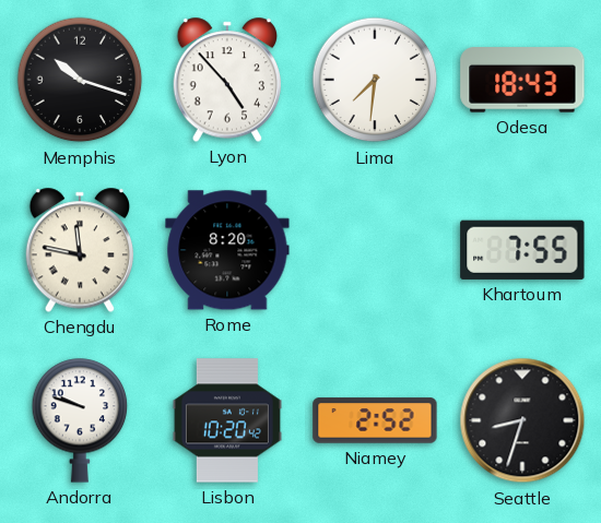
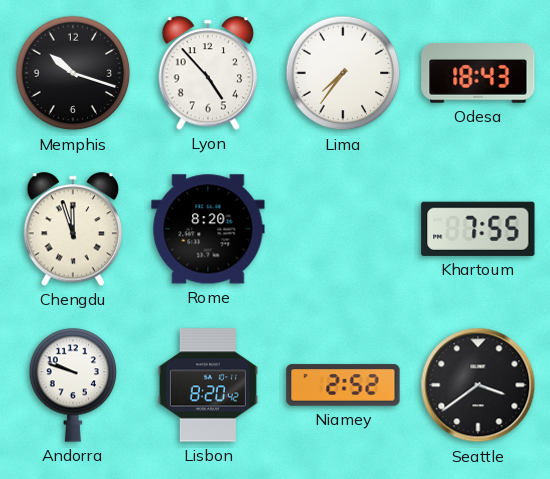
Lima: 7:31 -> 7:36 (343, 73)
Chengdu: 11:47 -> 11:57 (73, 229)
Lisbon: 10:20 -> 8:20 (208, 385)
Seattle: 8:33 -> 3:39 (478, 385)
